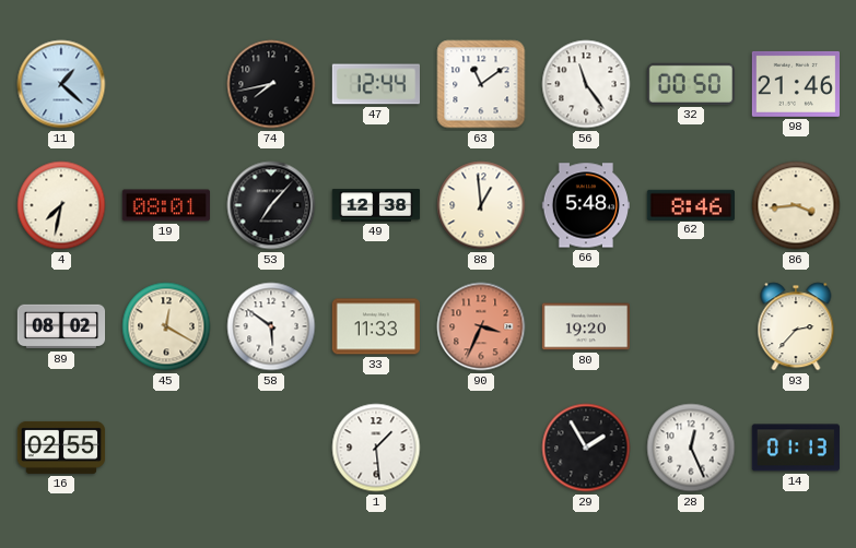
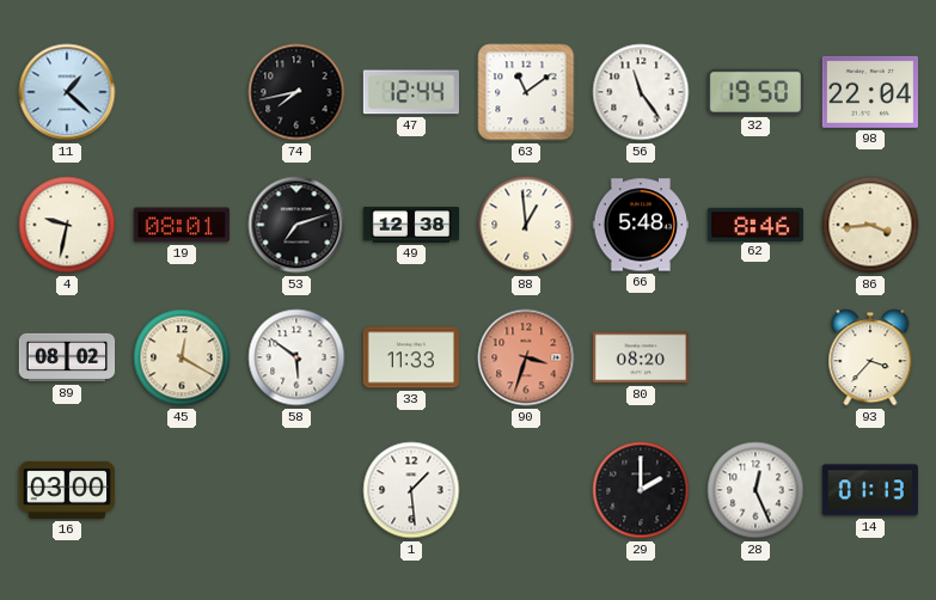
32: 00:50 -> 19:50 (755, 92)
98: 21:46 -> 22:04 (869, 92)
4: 7:32 -> 9:32 (67, 225)
53: 7:07 -> 7:12 (296, 225)
90: 3:34 -> 3:33 (526, 357)
80: 19:20 -> 08:20 (640, 357)
93: 2:37 -> 3:37 (870, 357)
16: 02:55 -> 03:00 (67, 490)
29: 1:55 -> 2:00 (641, 490)
